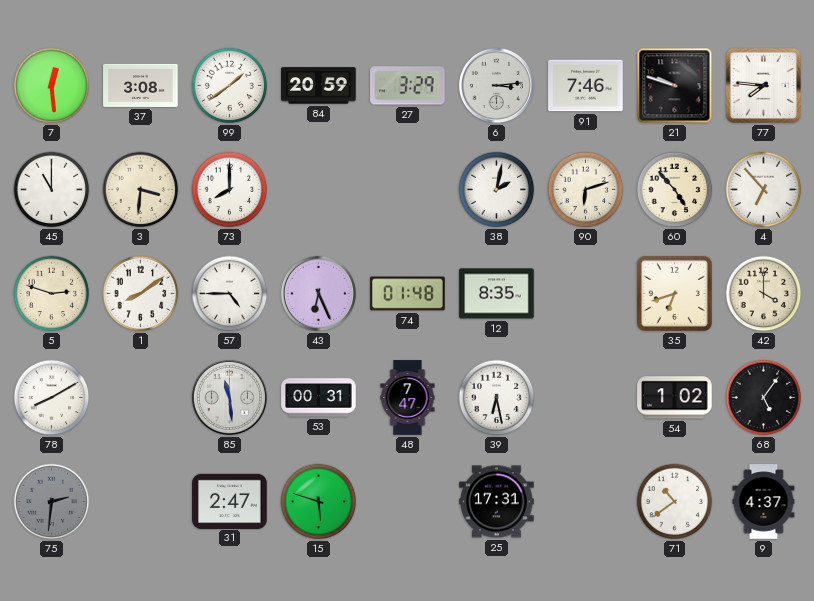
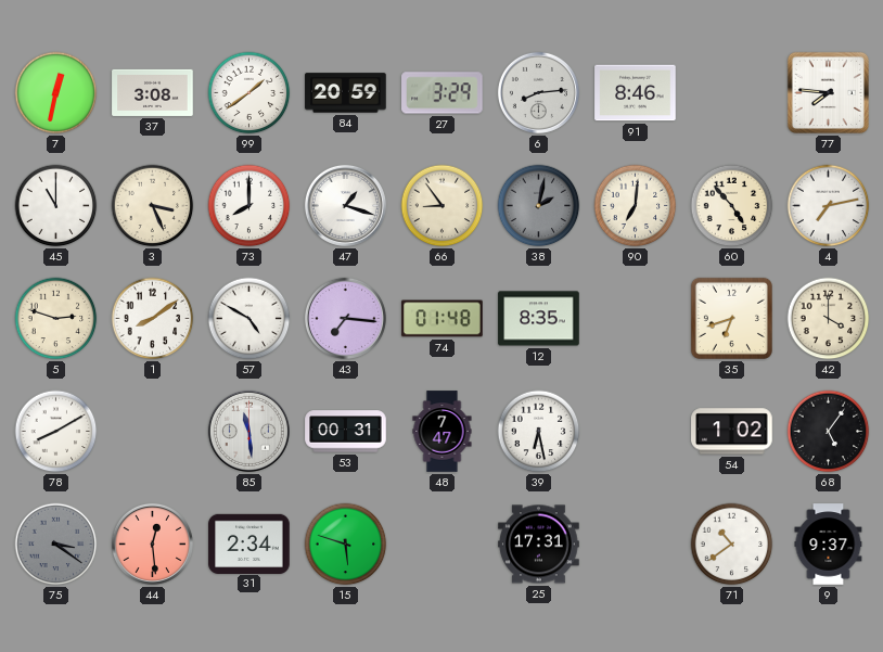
7: 12:29 -> 12:32 (56, 93)
6: 3:14 -> 8:14 (538, 92)
91: 7:46 -> 8:46 (636, 93)
21: 9:48 -> none (675, 86)
3: 3:31 -> 3:26 (153, 206)
47: none -> 1:18 (345, 205)
66: none -> 8:54 (443, 206)
38 dial: white -> grey (539, 206)
90: 6:12 -> 7:01 (636, 206)
4: 6:53 -> 7:13 (829, 206)
57: 4:45 -> 4:50 (249, 319)
43: 6:26 -> 7:16 (345, 318)
75: 2:31 -> 3:21 (56, 545)
44: none -> 12:29 (152, 544)
31: 2:47 -> 2:34 (249, 544)
9: 4:37 -> 9:37 (829, 545)
